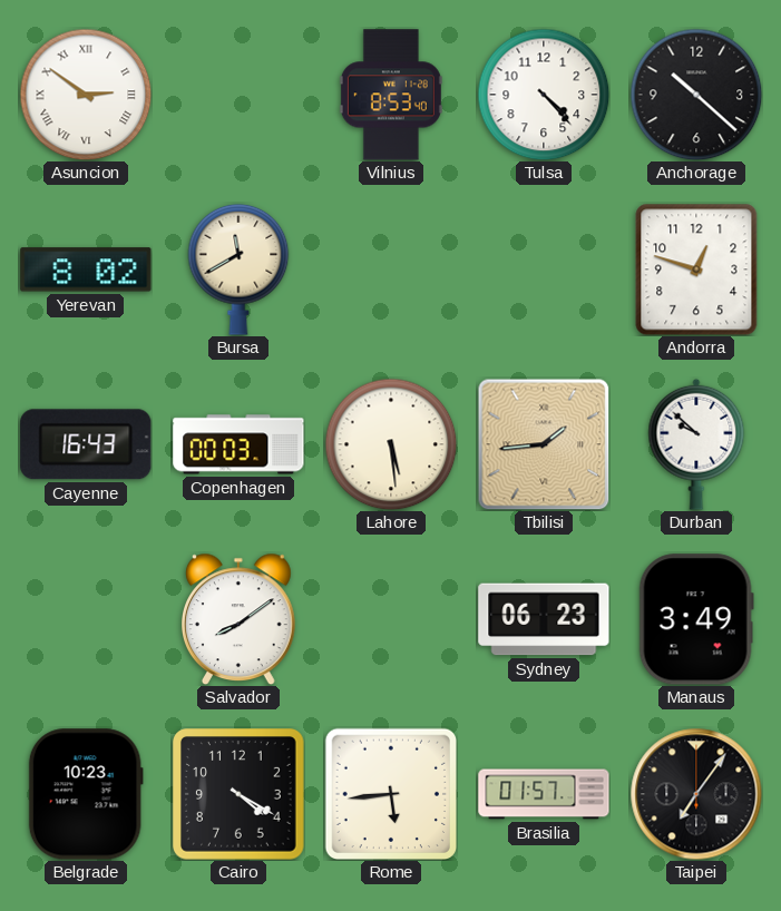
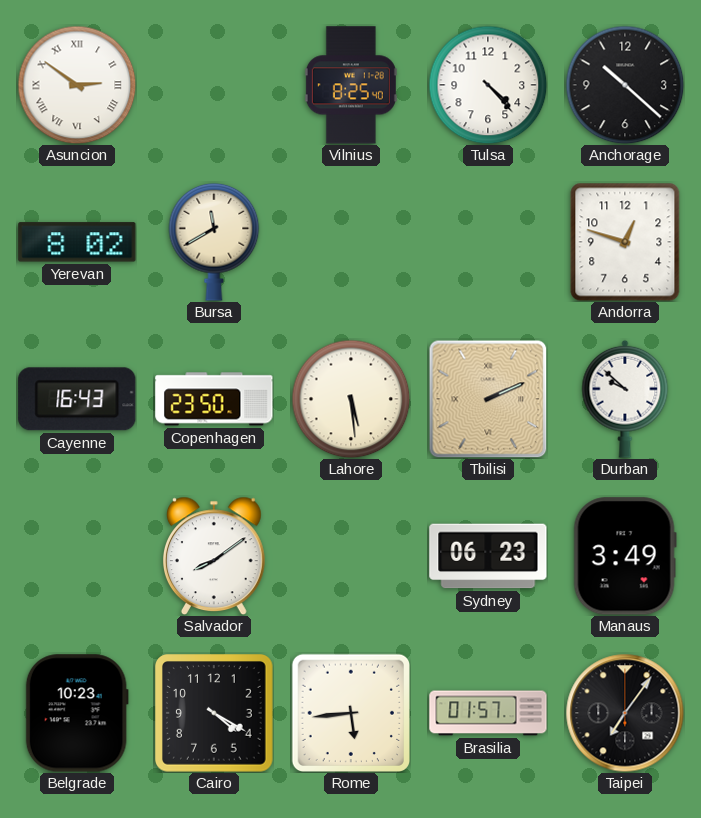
Vilnius: 8:53 -> 8:25 (351, 85)
Copenhagen: 00:03 -> 23:50 (214, 399)
Tbilisi: 1:44 -> 2:11 (488, 399)
